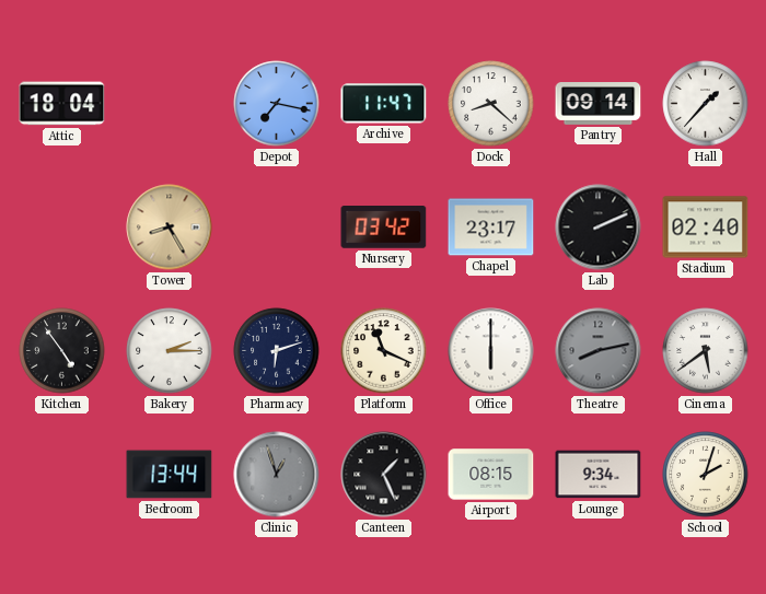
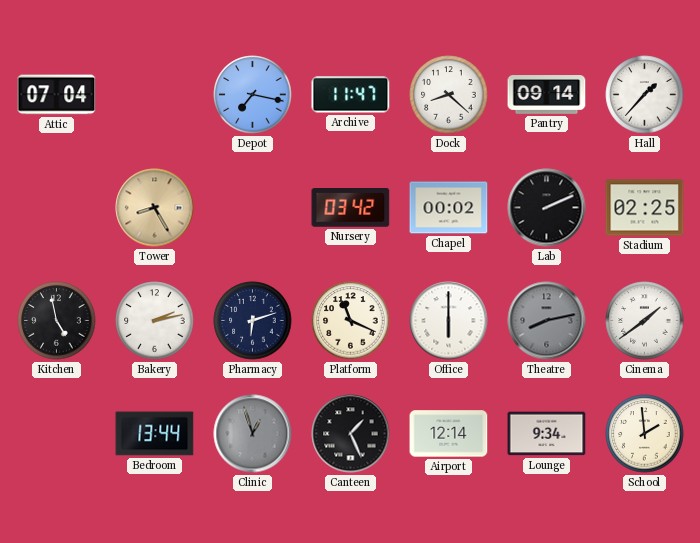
Attic: 18:04 -> 07:04 (57, 95)
Chapel: 23:17 -> 00:02 (449, 208)
Stadium: 02:40 -> 02:25 (645, 208)
Kitchen: 4:54 -> 4:58 (57, 321)
Bakery: 2:15 -> 2:13 (155, 321)
Cinema: 5:39 -> 1:39 (645, 321)
Airport: 08:15 -> 12:14 (449, 434)
School: 2:03 -> 1:59 (645, 434)
